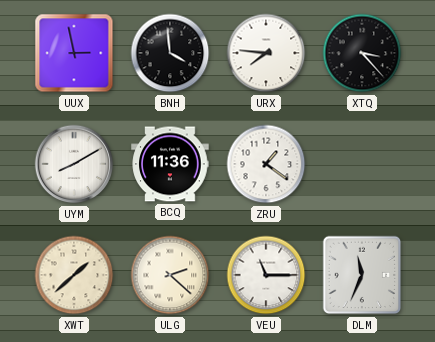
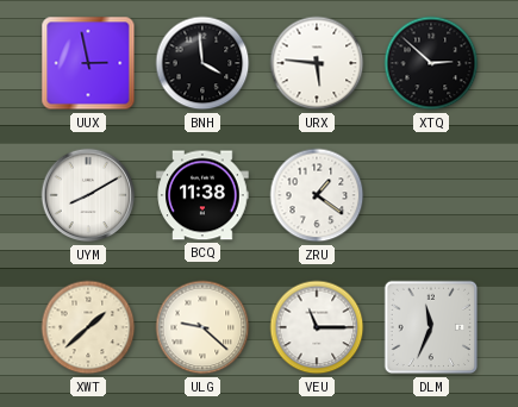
URX: 7:46 -> 5:46 (317, 63)
XTQ: 3:23 -> 2:52 (431, 63)
BCQ: 11:36 -> 11:38 (202, 195)
ULG: 2:22 -> 9:22 (202, 327)
